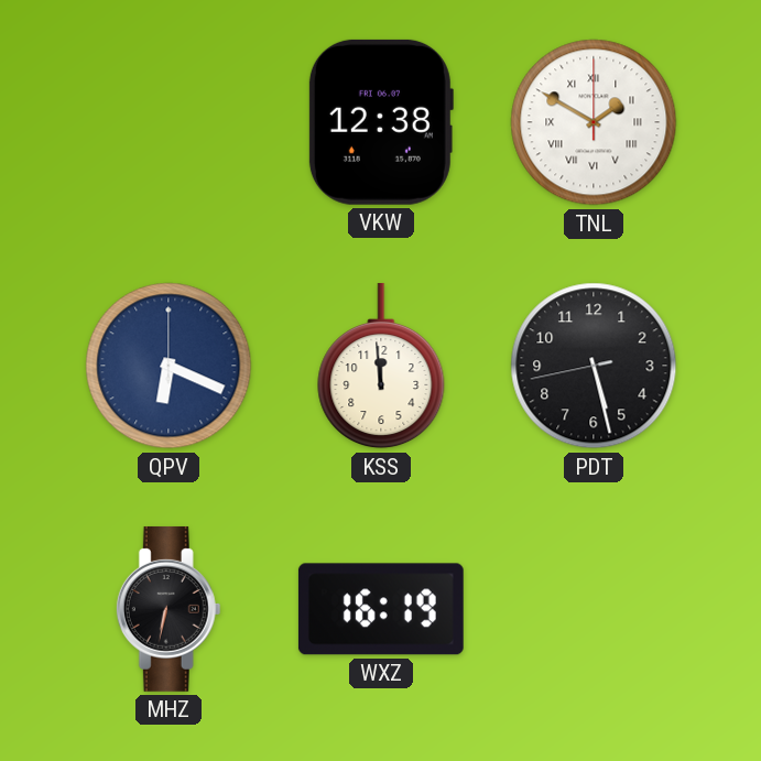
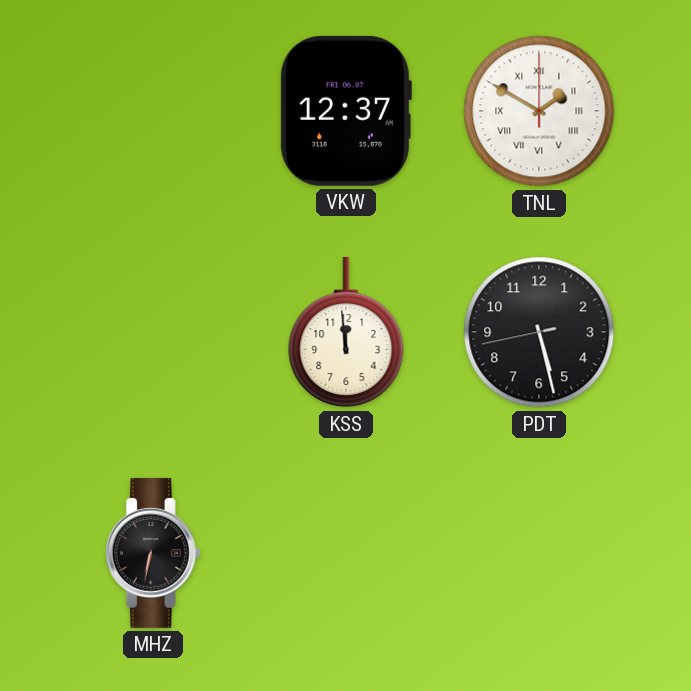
VKW: 12:38 -> 12:37 (345, 111)
QPV: 6:19 -> none (168, 366)
WXZ: 16:19 -> none (381, 609)
